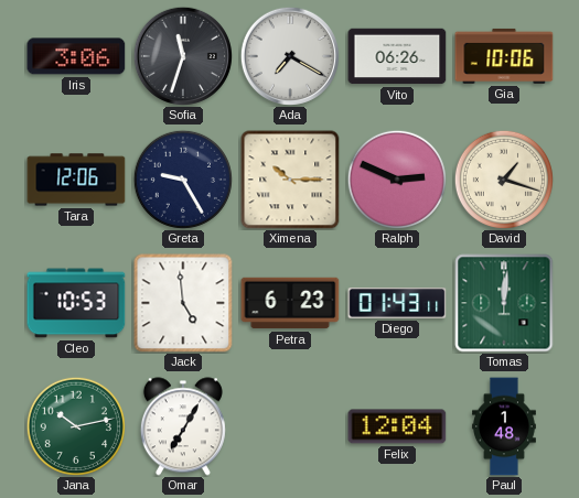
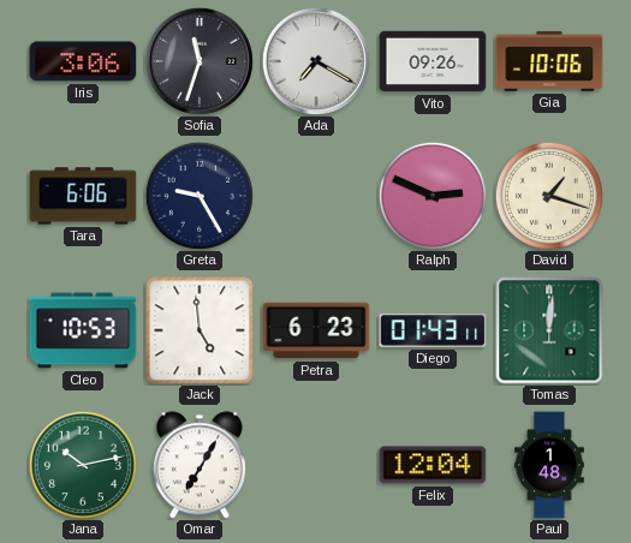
Vito: 06:26 -> 09:26 (433, 61)
Tara: 12:06 -> 6:06 (83, 196)
Ximena: 10:15 -> none (290, 180)
